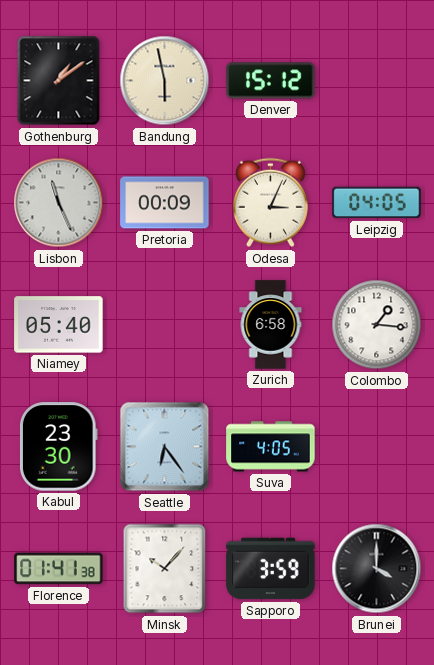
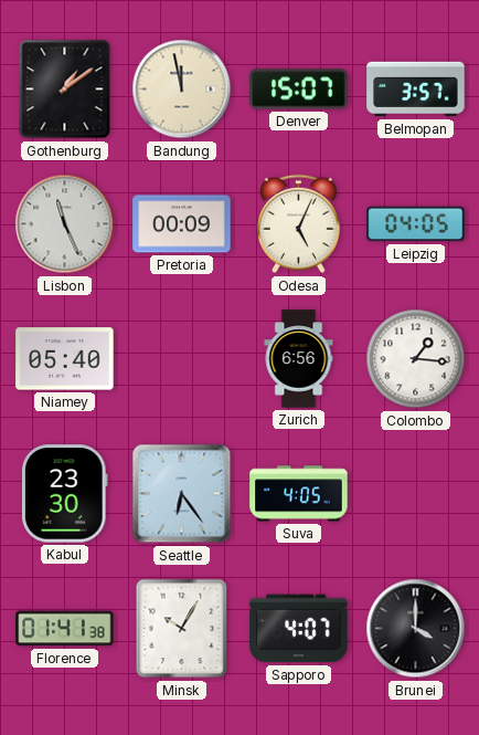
Bandung: 5:58 -> 11:58 (182, 90)
Denver: 15:12 -> 15:07 (299, 90)
Belmopan: none -> 3:57 (416, 90)
Odesa: 3:04 -> 5:04 (298, 224)
Zurich: 6:58 -> 6:56 (299, 359)
Minsk: 10:07 -> 10:05 (182, 629)
Sapporo: 3:59 -> 4:07 (299, 629)
